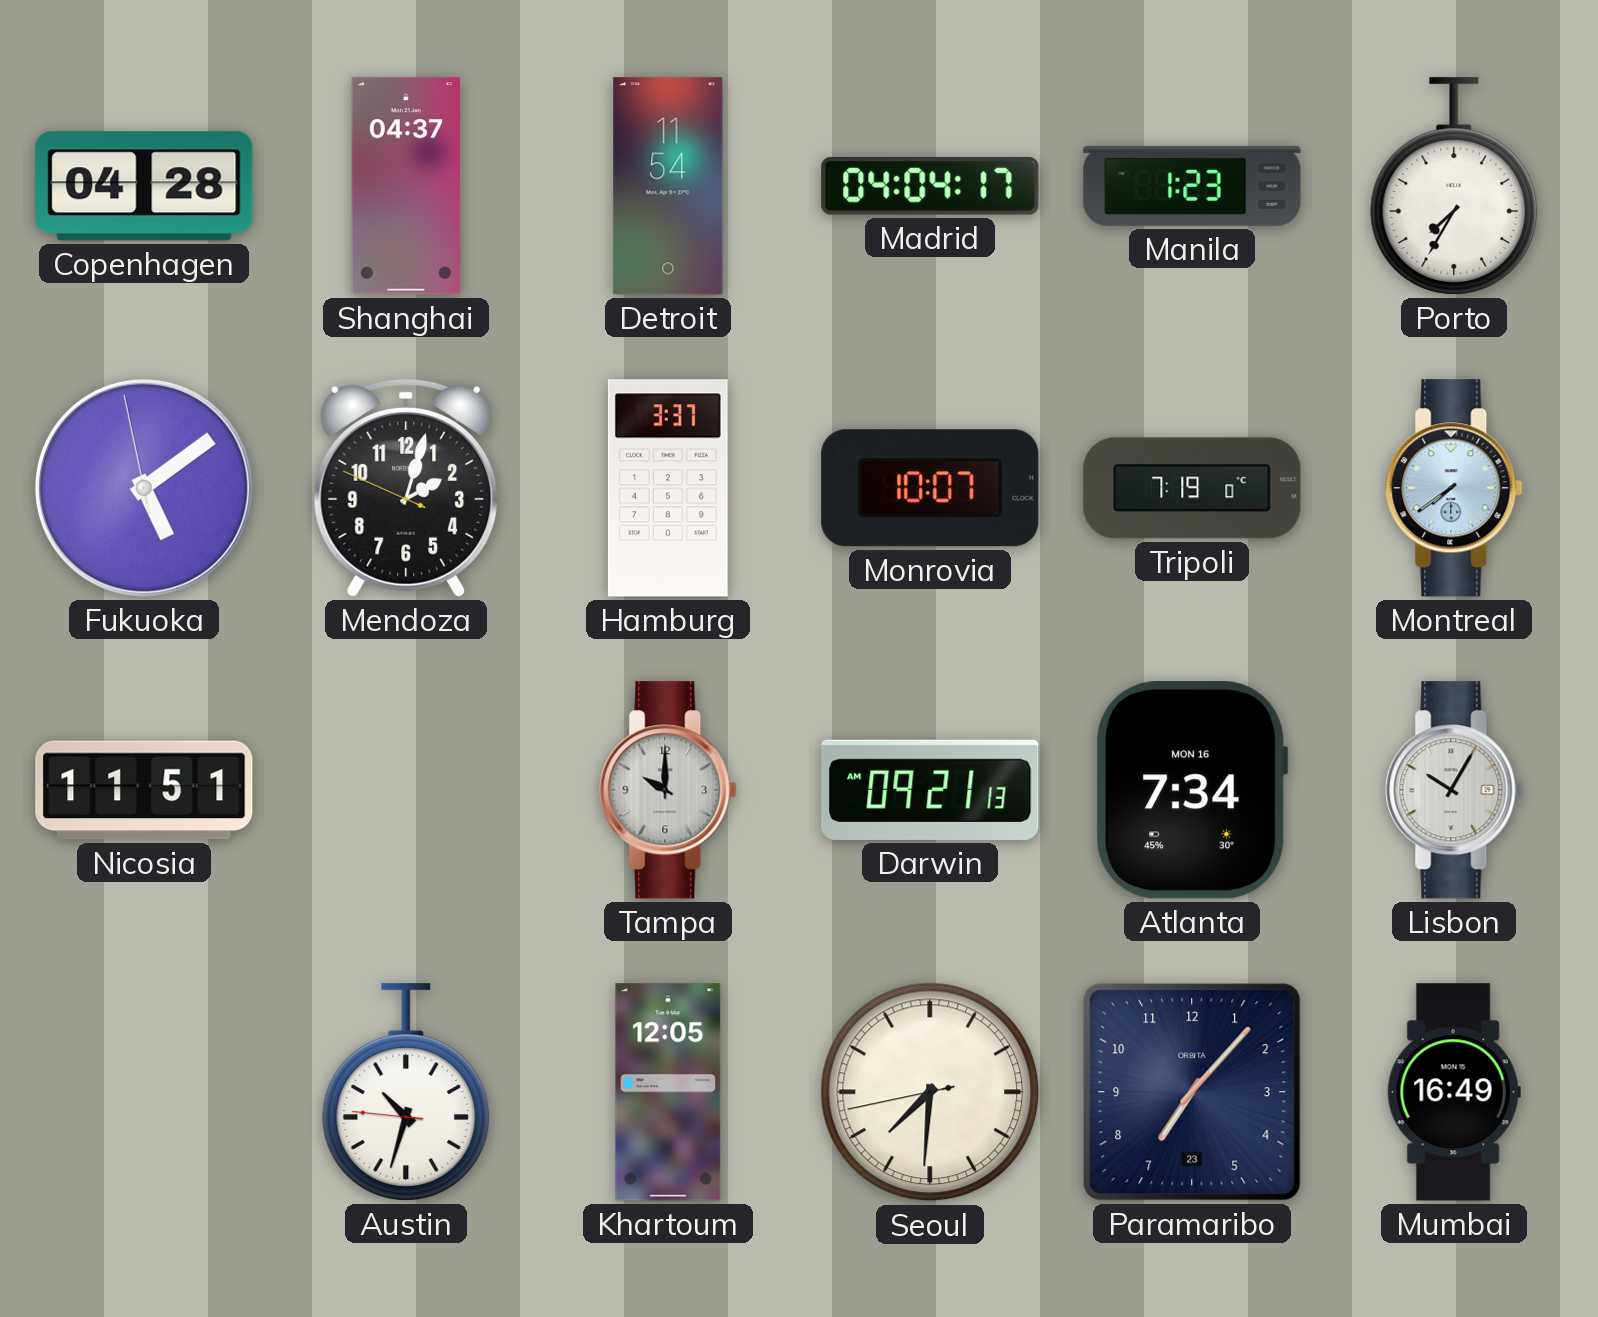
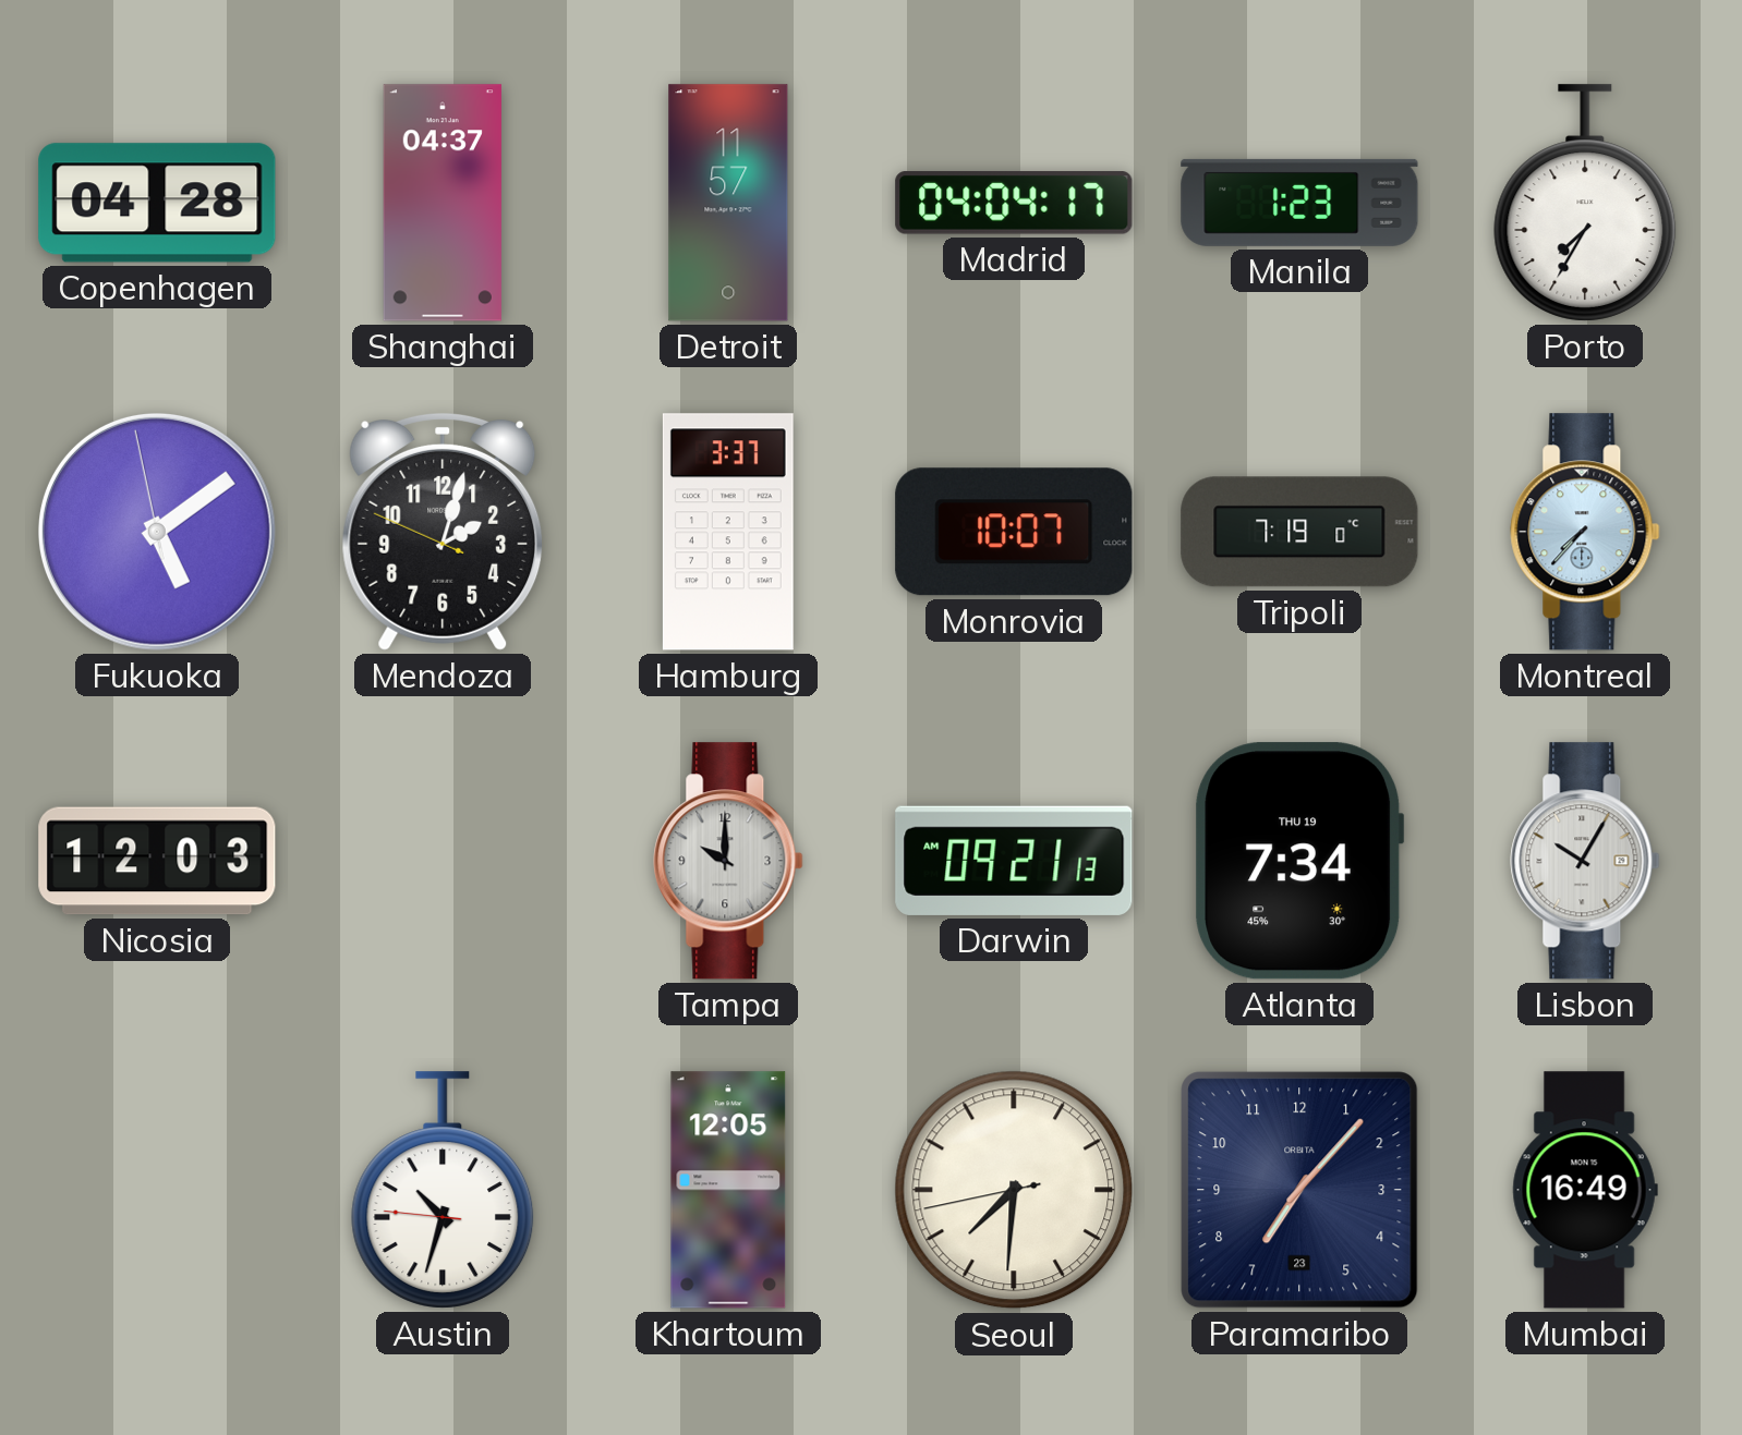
Detroit: 11:54 -> 11:57 (728, 203)
Montreal: 7:39 -> 7:37 (1585, 532)
Nicosia: 11:51 -> 12:03 (157, 861)
Atlanta date: MON 16 -> THU 19 (1299, 861)
